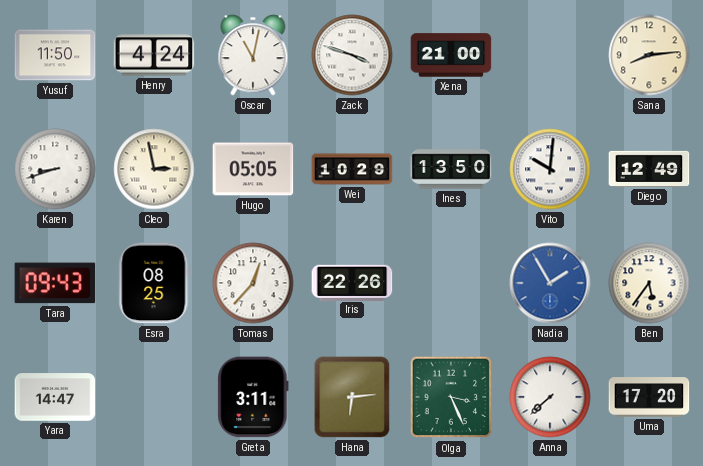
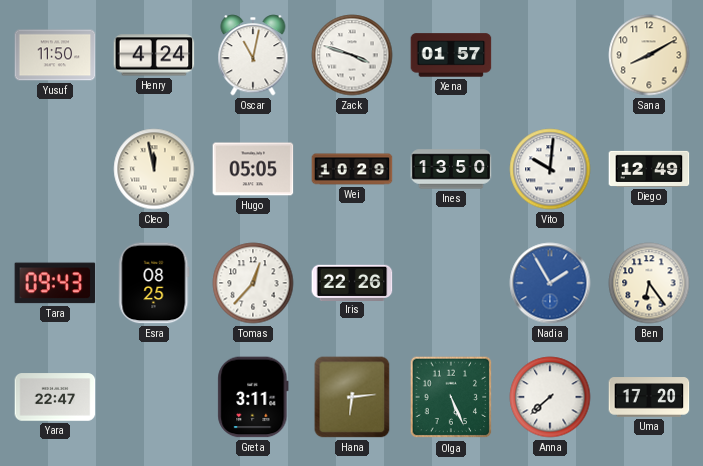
Xena: 21:00 -> 01:57 (451, 55)
Sana: 8:14 -> 8:10 (649, 55)
Karen: 8:42 -> none (55, 169)
Cleo: 2:58 -> 11:58 (154, 169)
Ben: 5:36 -> 6:24 (649, 283)
Yara: 14:47 -> 22:47 (55, 397)
Olga: 3:26 -> 5:26 (451, 397)
